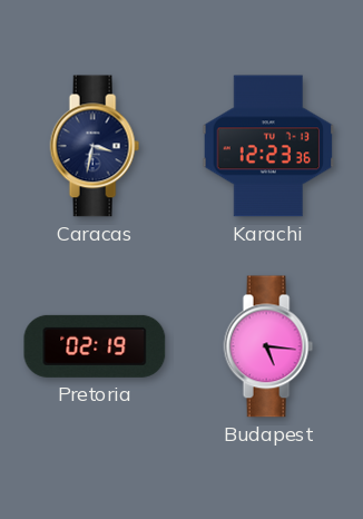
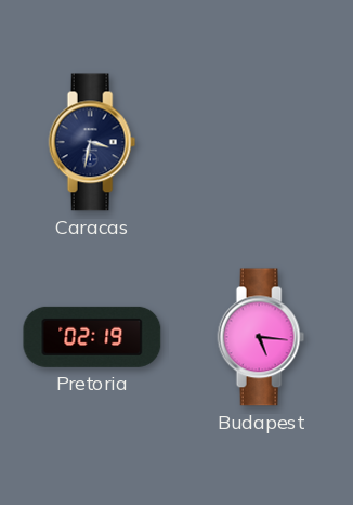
Karachi: 12:23 -> none (268, 146)
